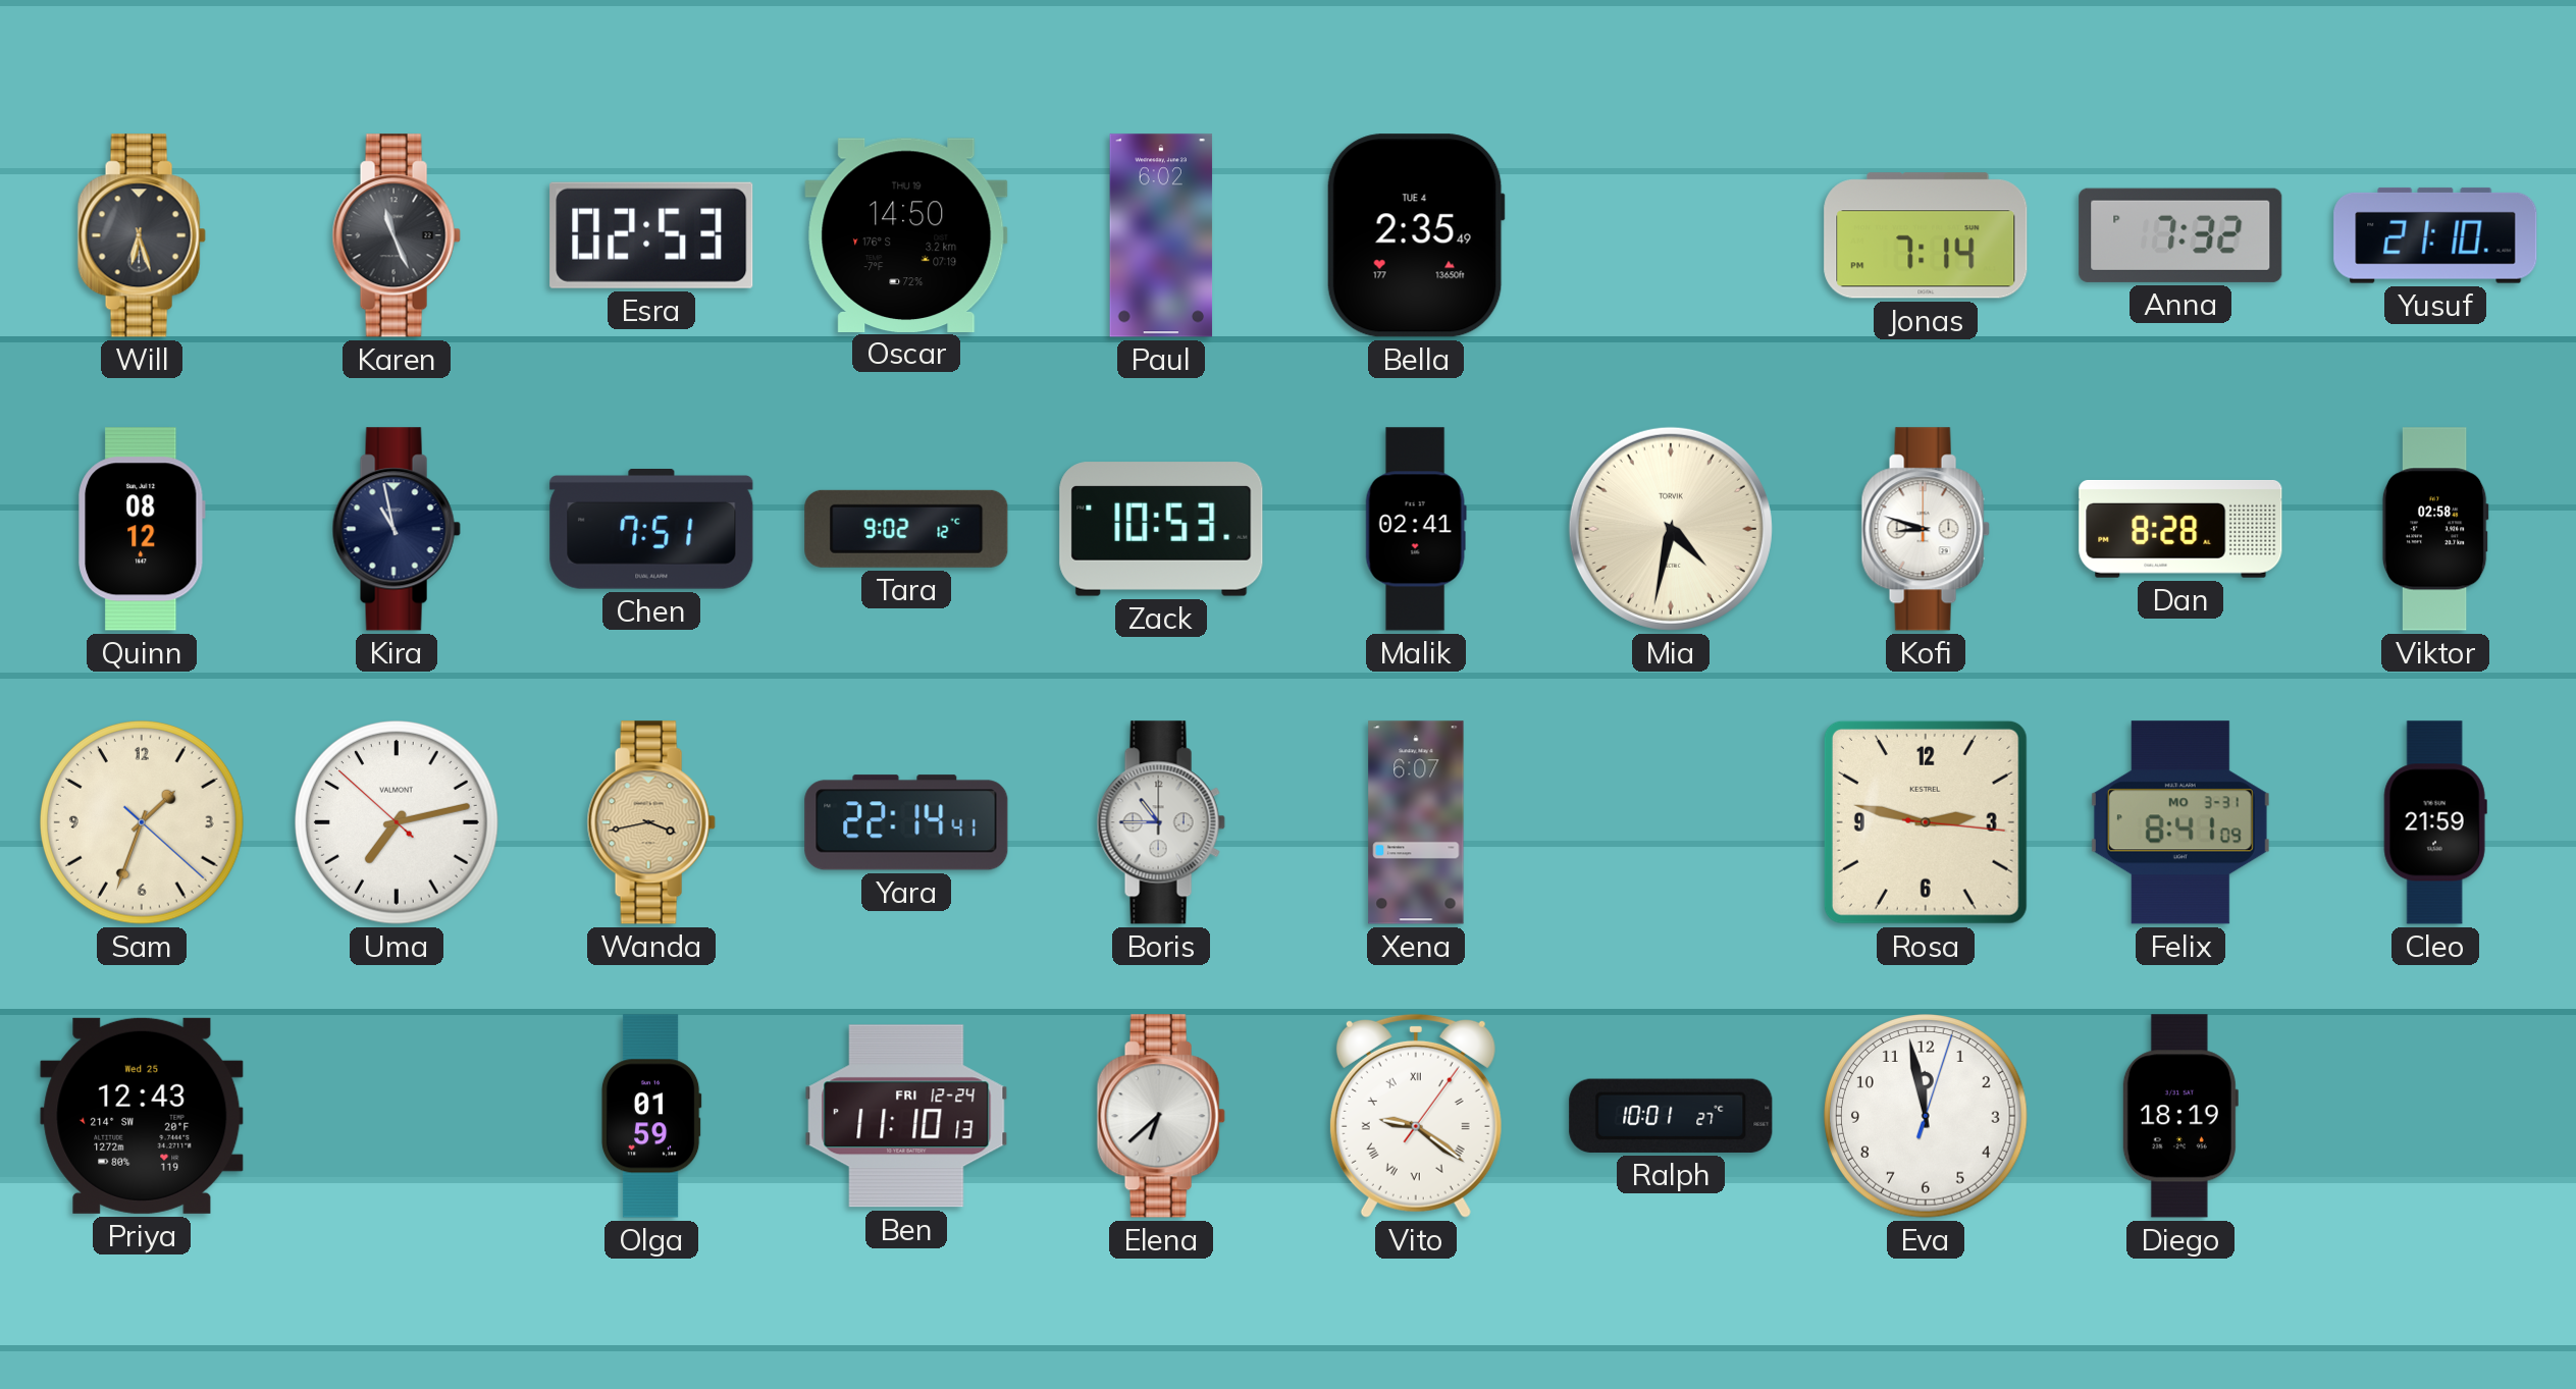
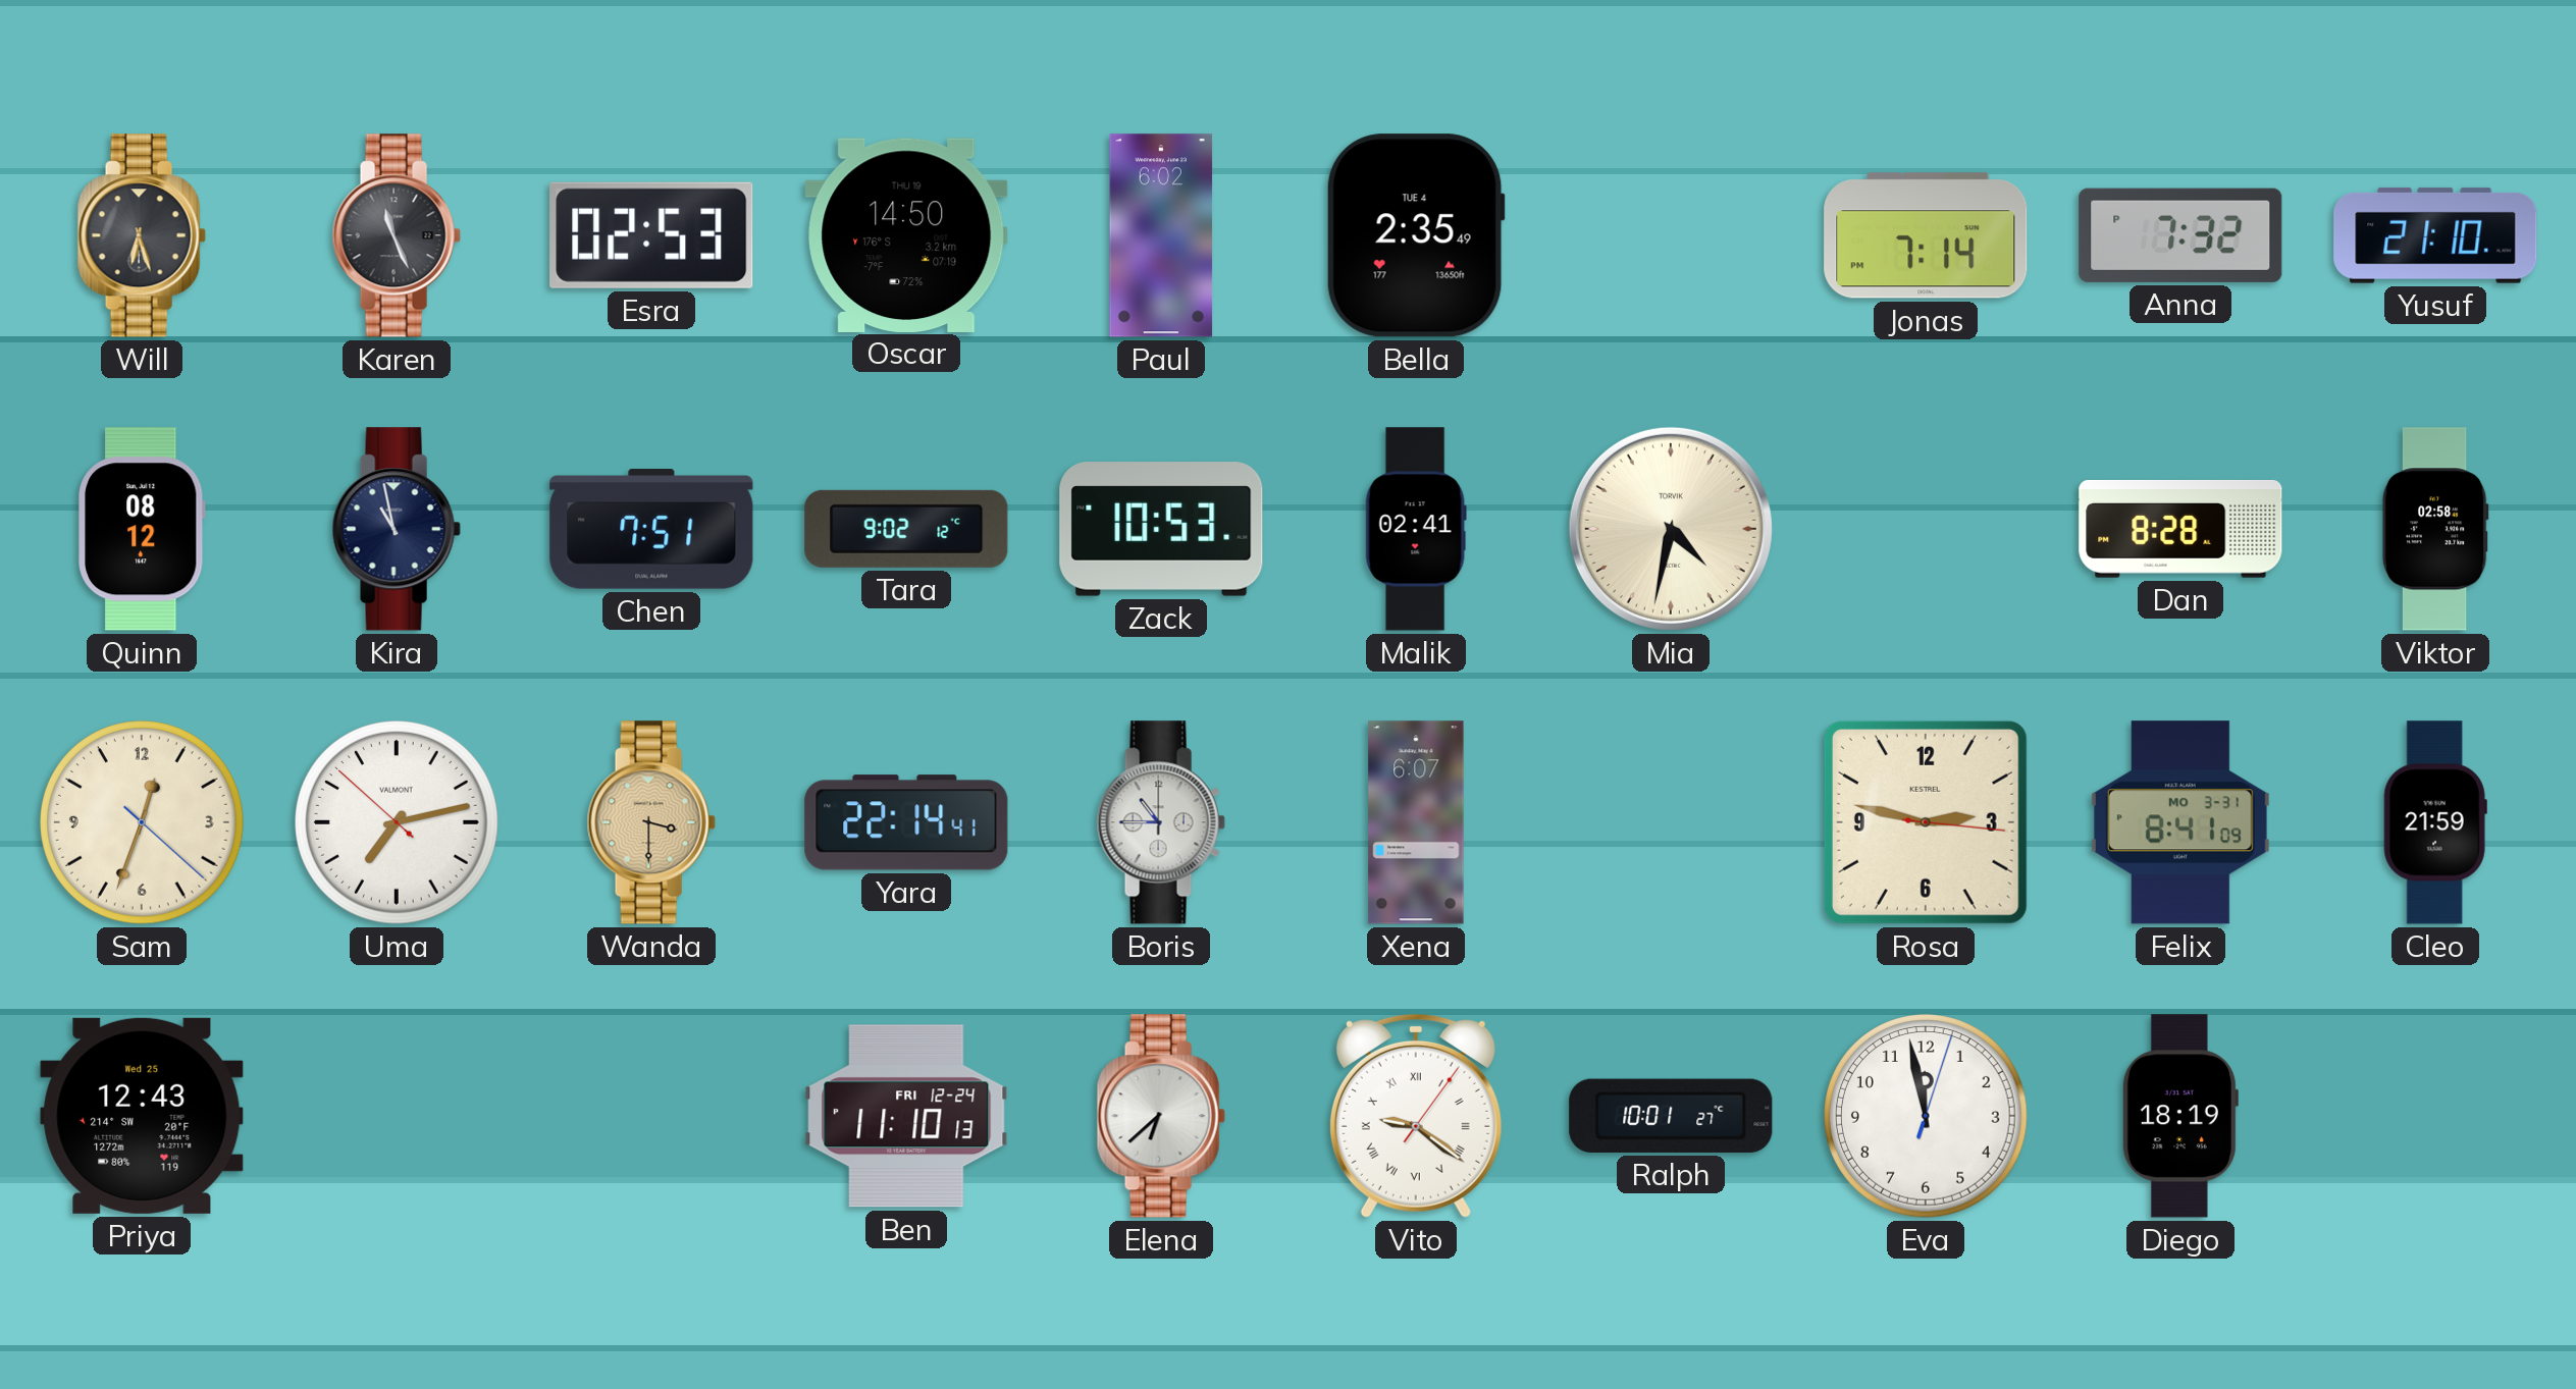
Kofi: 8:48 -> none (1926, 529)
Sam: 1:33 -> 12:33 (143, 823)
Wanda: 3:43 -> 3:30 (651, 822)
Olga: 01:59 -> none (651, 1116)
